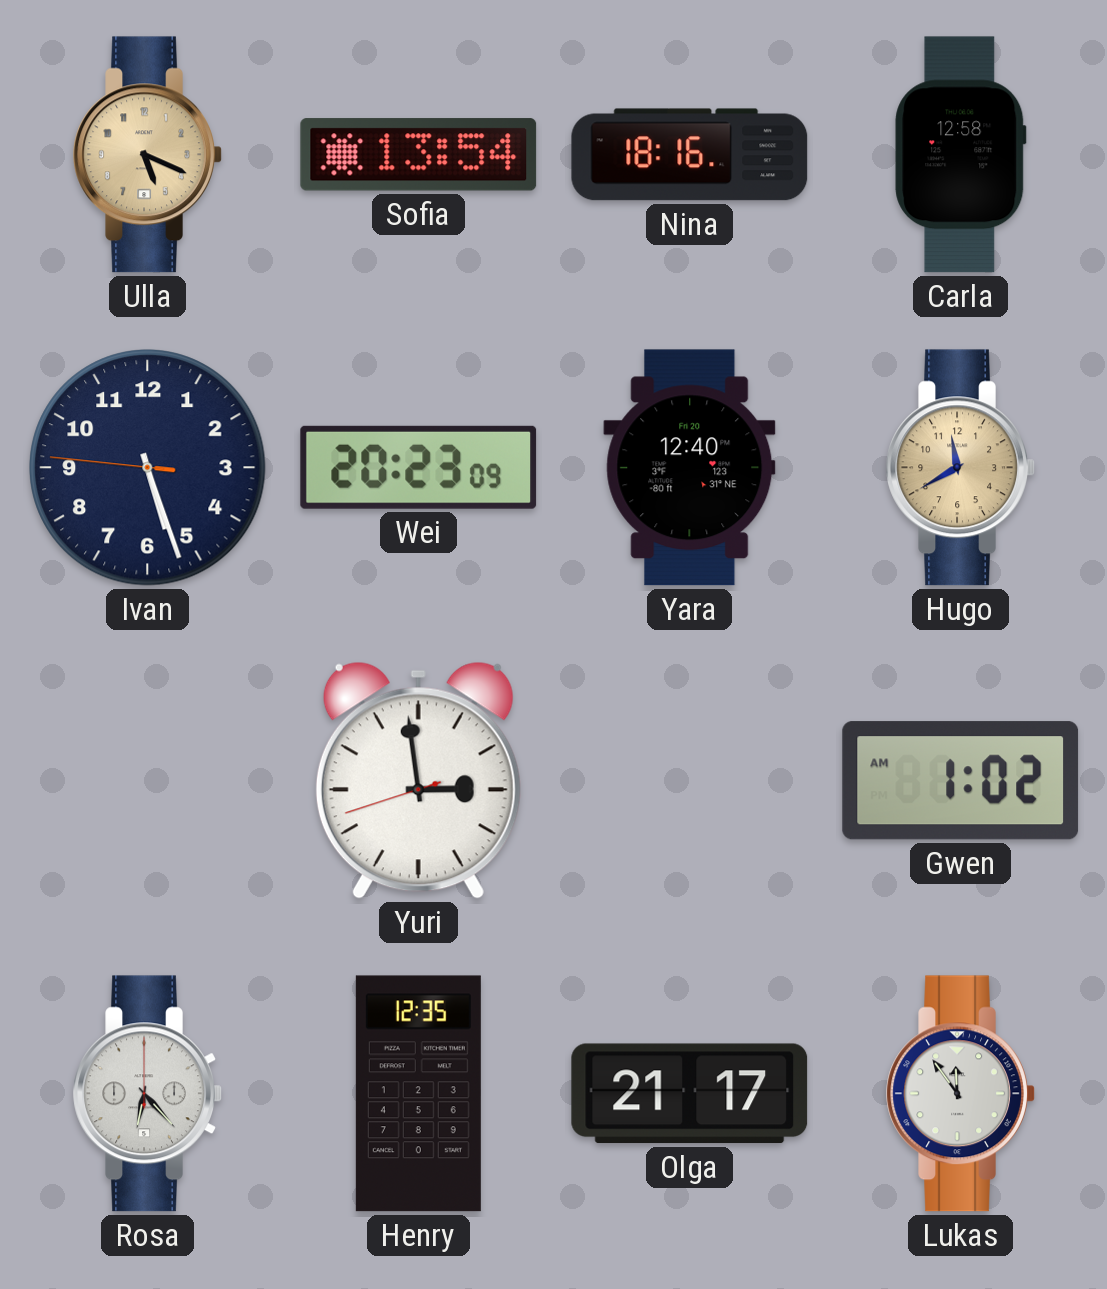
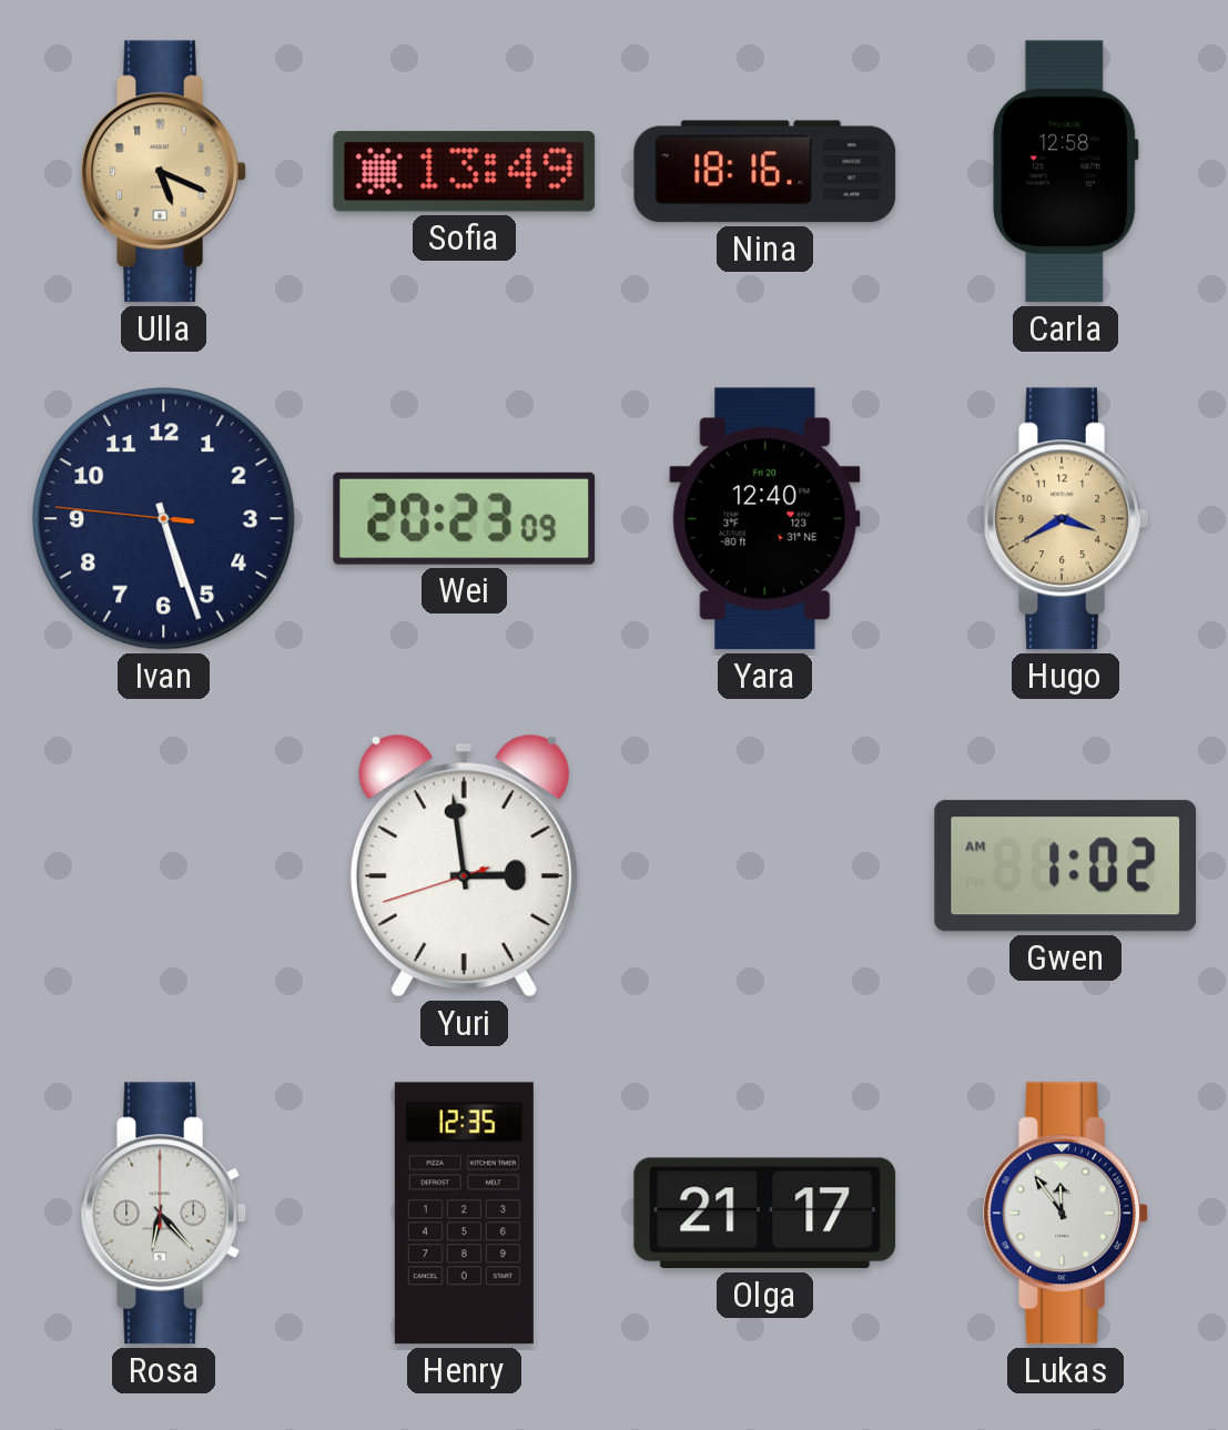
Sofia: 13:54 -> 13:49 (465, 172)
Hugo: 11:40 -> 3:40 (1066, 519)
